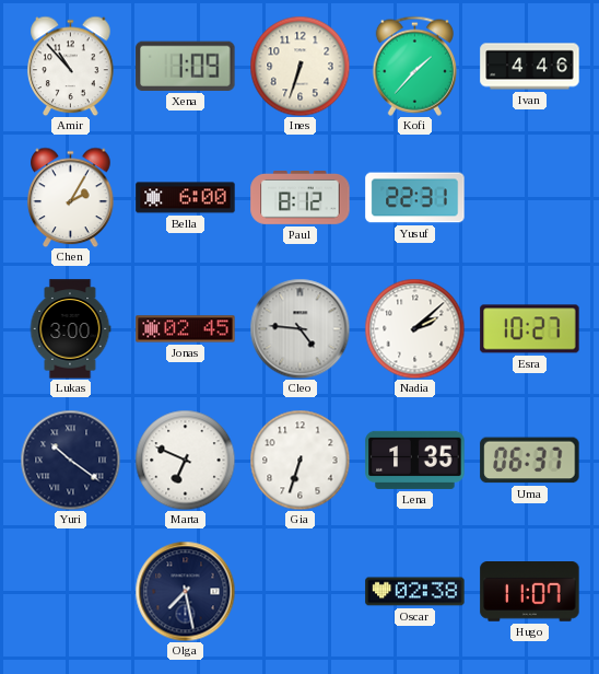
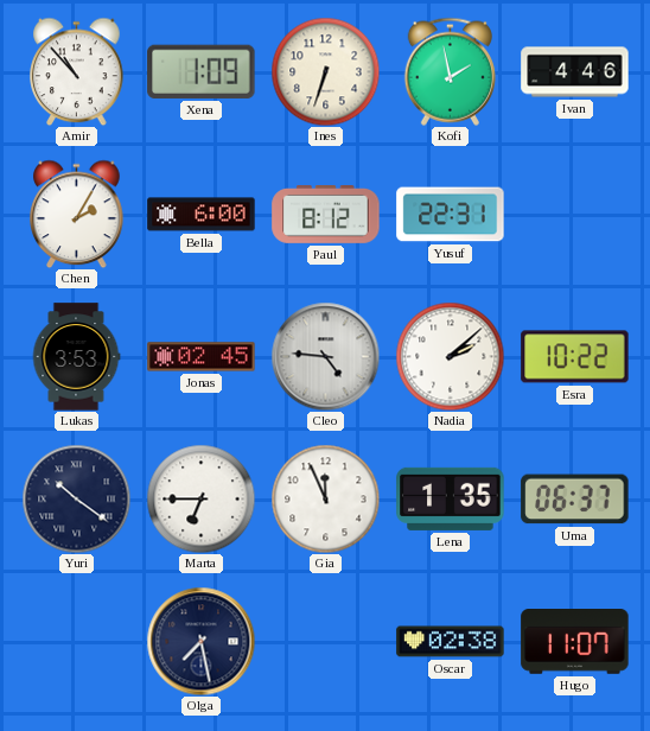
Kofi: 1:37 -> 1:58 (450, 71)
Lukas: 3:00 -> 3:53 (76, 357)
Esra: 10:27 -> 10:22 (575, 357)
Marta: 6:49 -> 6:45 (200, 498)
Gia: 6:33 -> 11:56 (325, 498)
